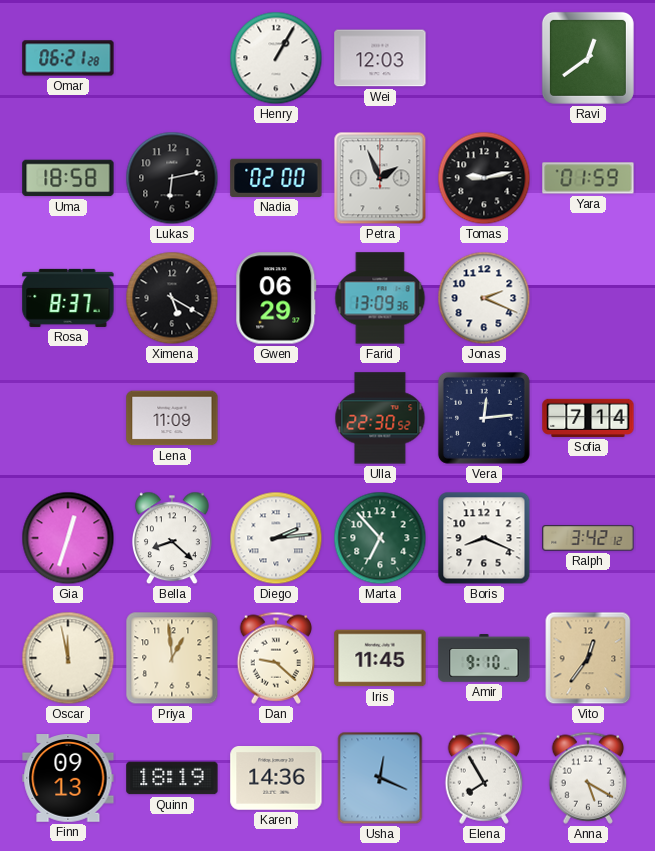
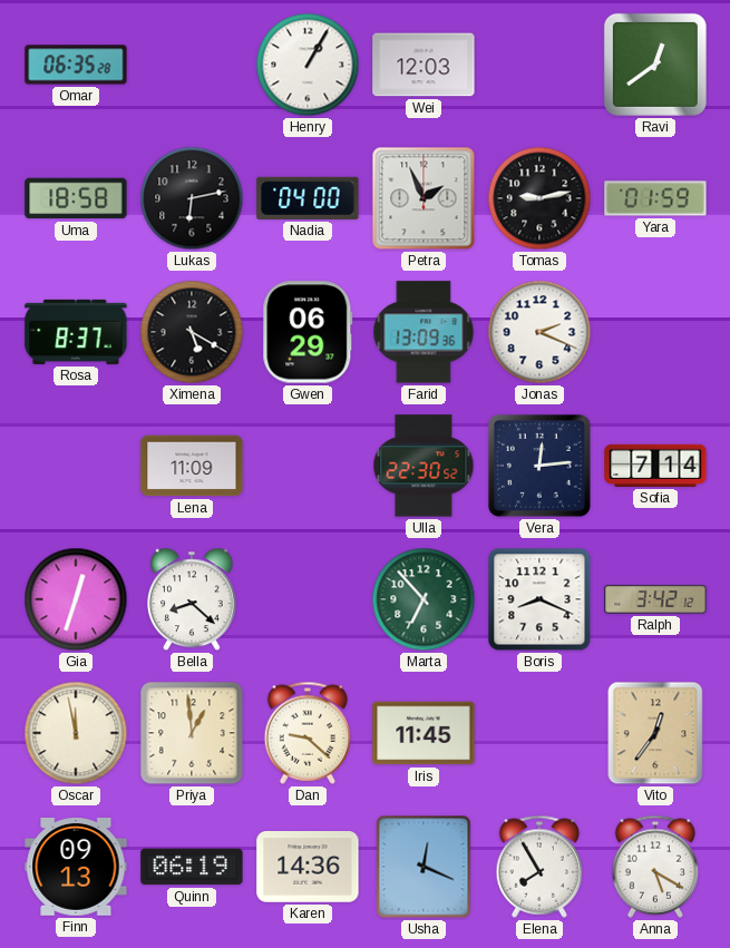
Omar: 06:21 -> 06:35 (76, 65)
Nadia: 02:00 -> 04:00 (308, 198)
Diego: 2:14 -> none (276, 538)
Amir: 9:10 -> none (484, 658)
Quinn: 18:19 -> 06:19 (192, 867)
